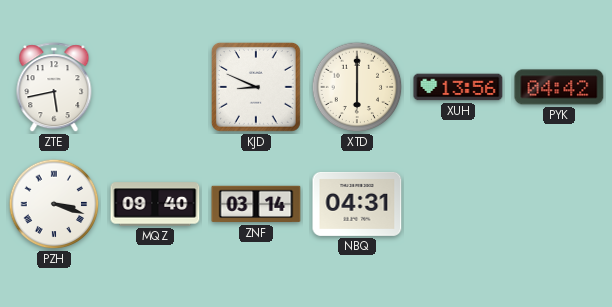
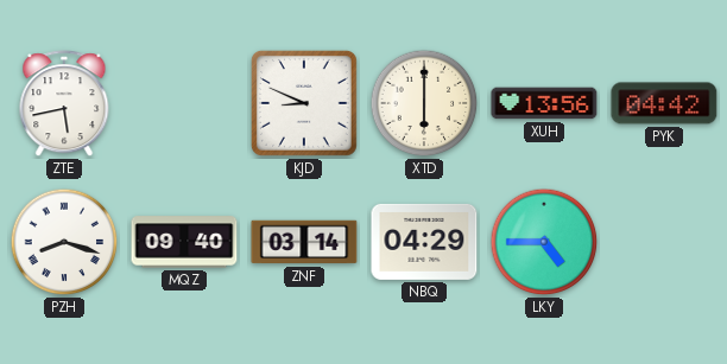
PZH: 3:18 -> 8:18 (64, 242)
NBQ: 04:31 -> 04:29 (424, 242)
LKY: none -> 4:45 (544, 242)
